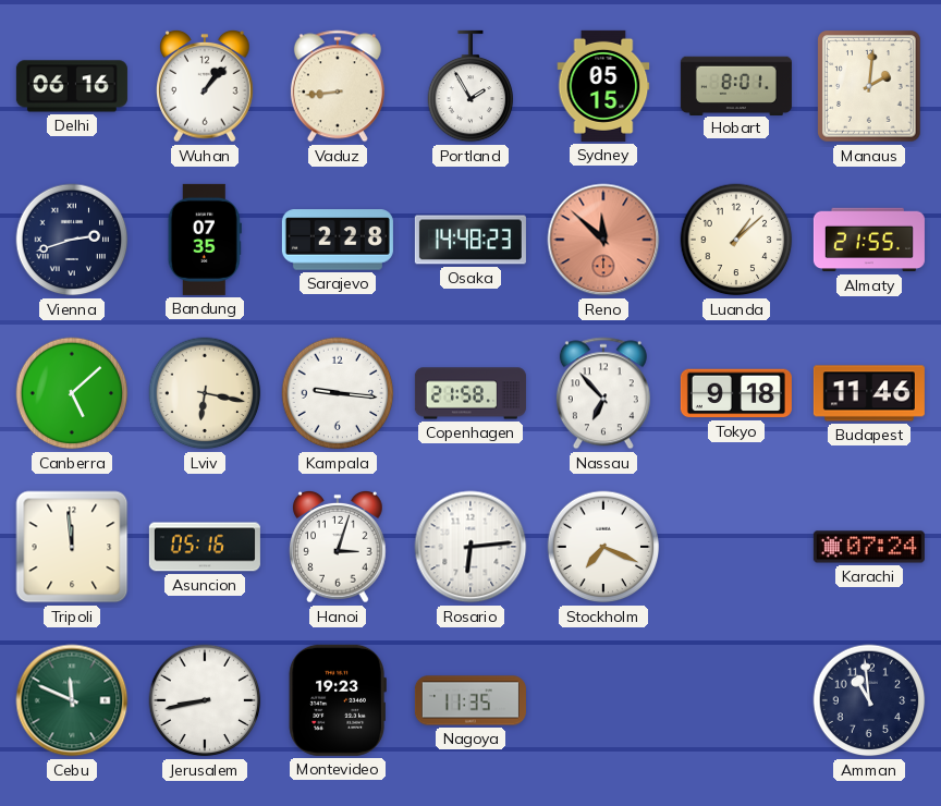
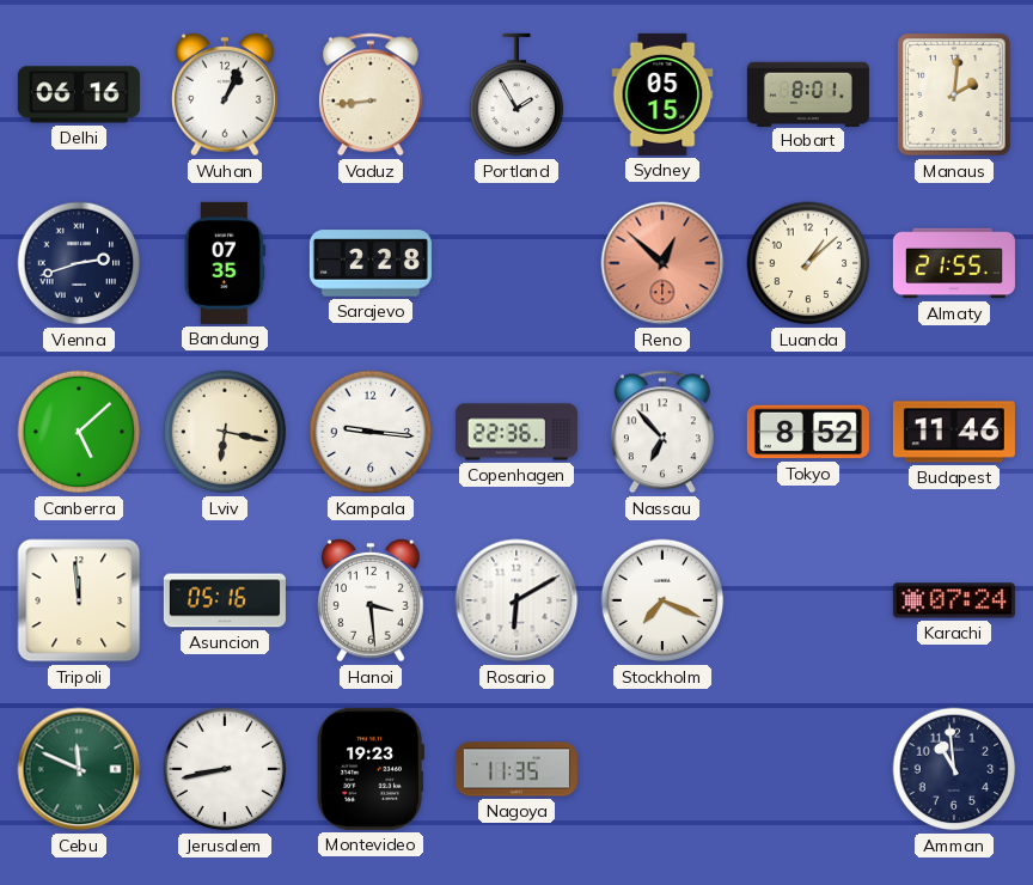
Wuhan: 1:07 -> 1:04 (226, 94)
Osaka: 14:48 -> none (471, 240)
Reno: 11:52 -> 12:52 (662, 263)
Copenhagen: 21:58 -> 22:36 (516, 432)
Tokyo: 9:18 -> 8:52 (808, 432)
Hanoi: 3:03 -> 3:29 (372, 600)
Rosario: 6:14 -> 6:10 (516, 600)
